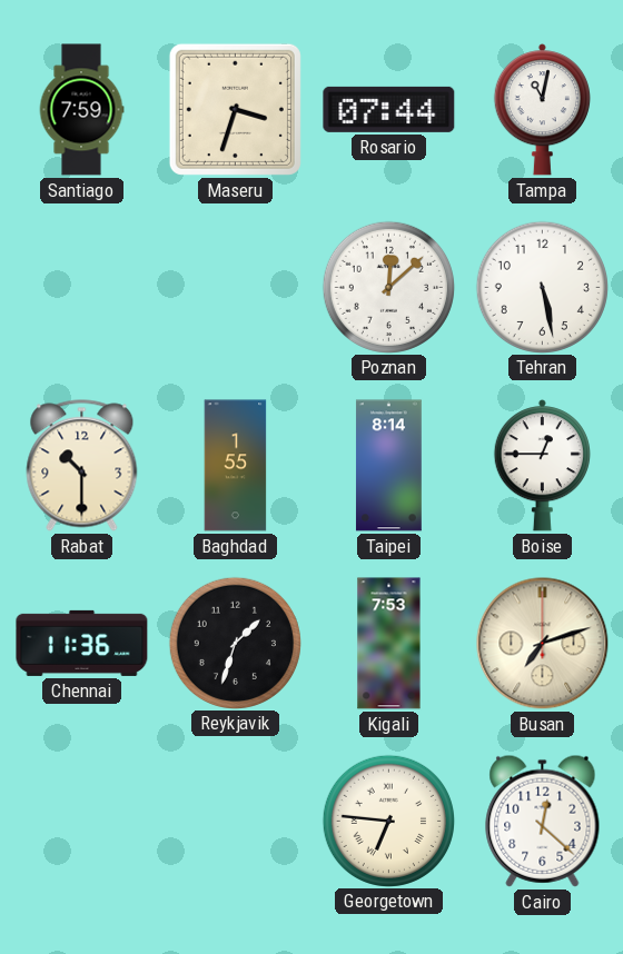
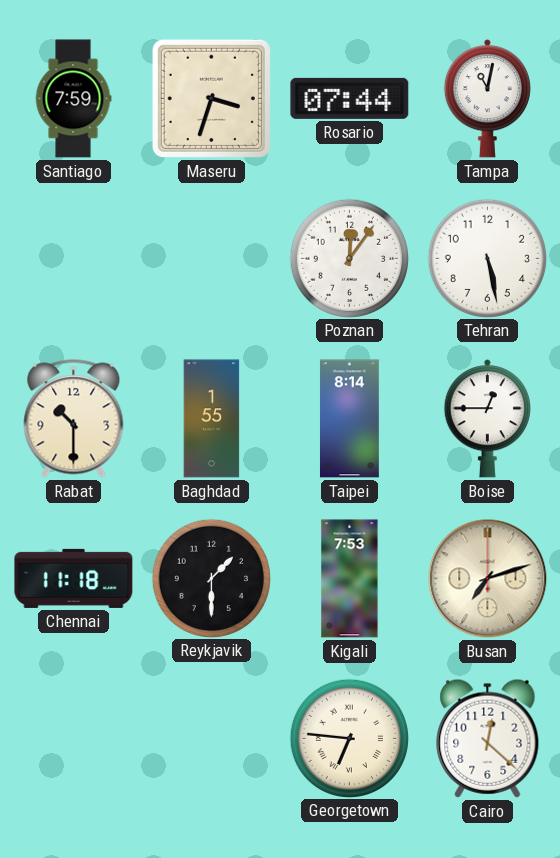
Poznan: 12:08 -> 12:06 (349, 258)
Chennai: 11:36 -> 11:18 (74, 578)
Reykjavik: 1:33 -> 1:30 (211, 578)
